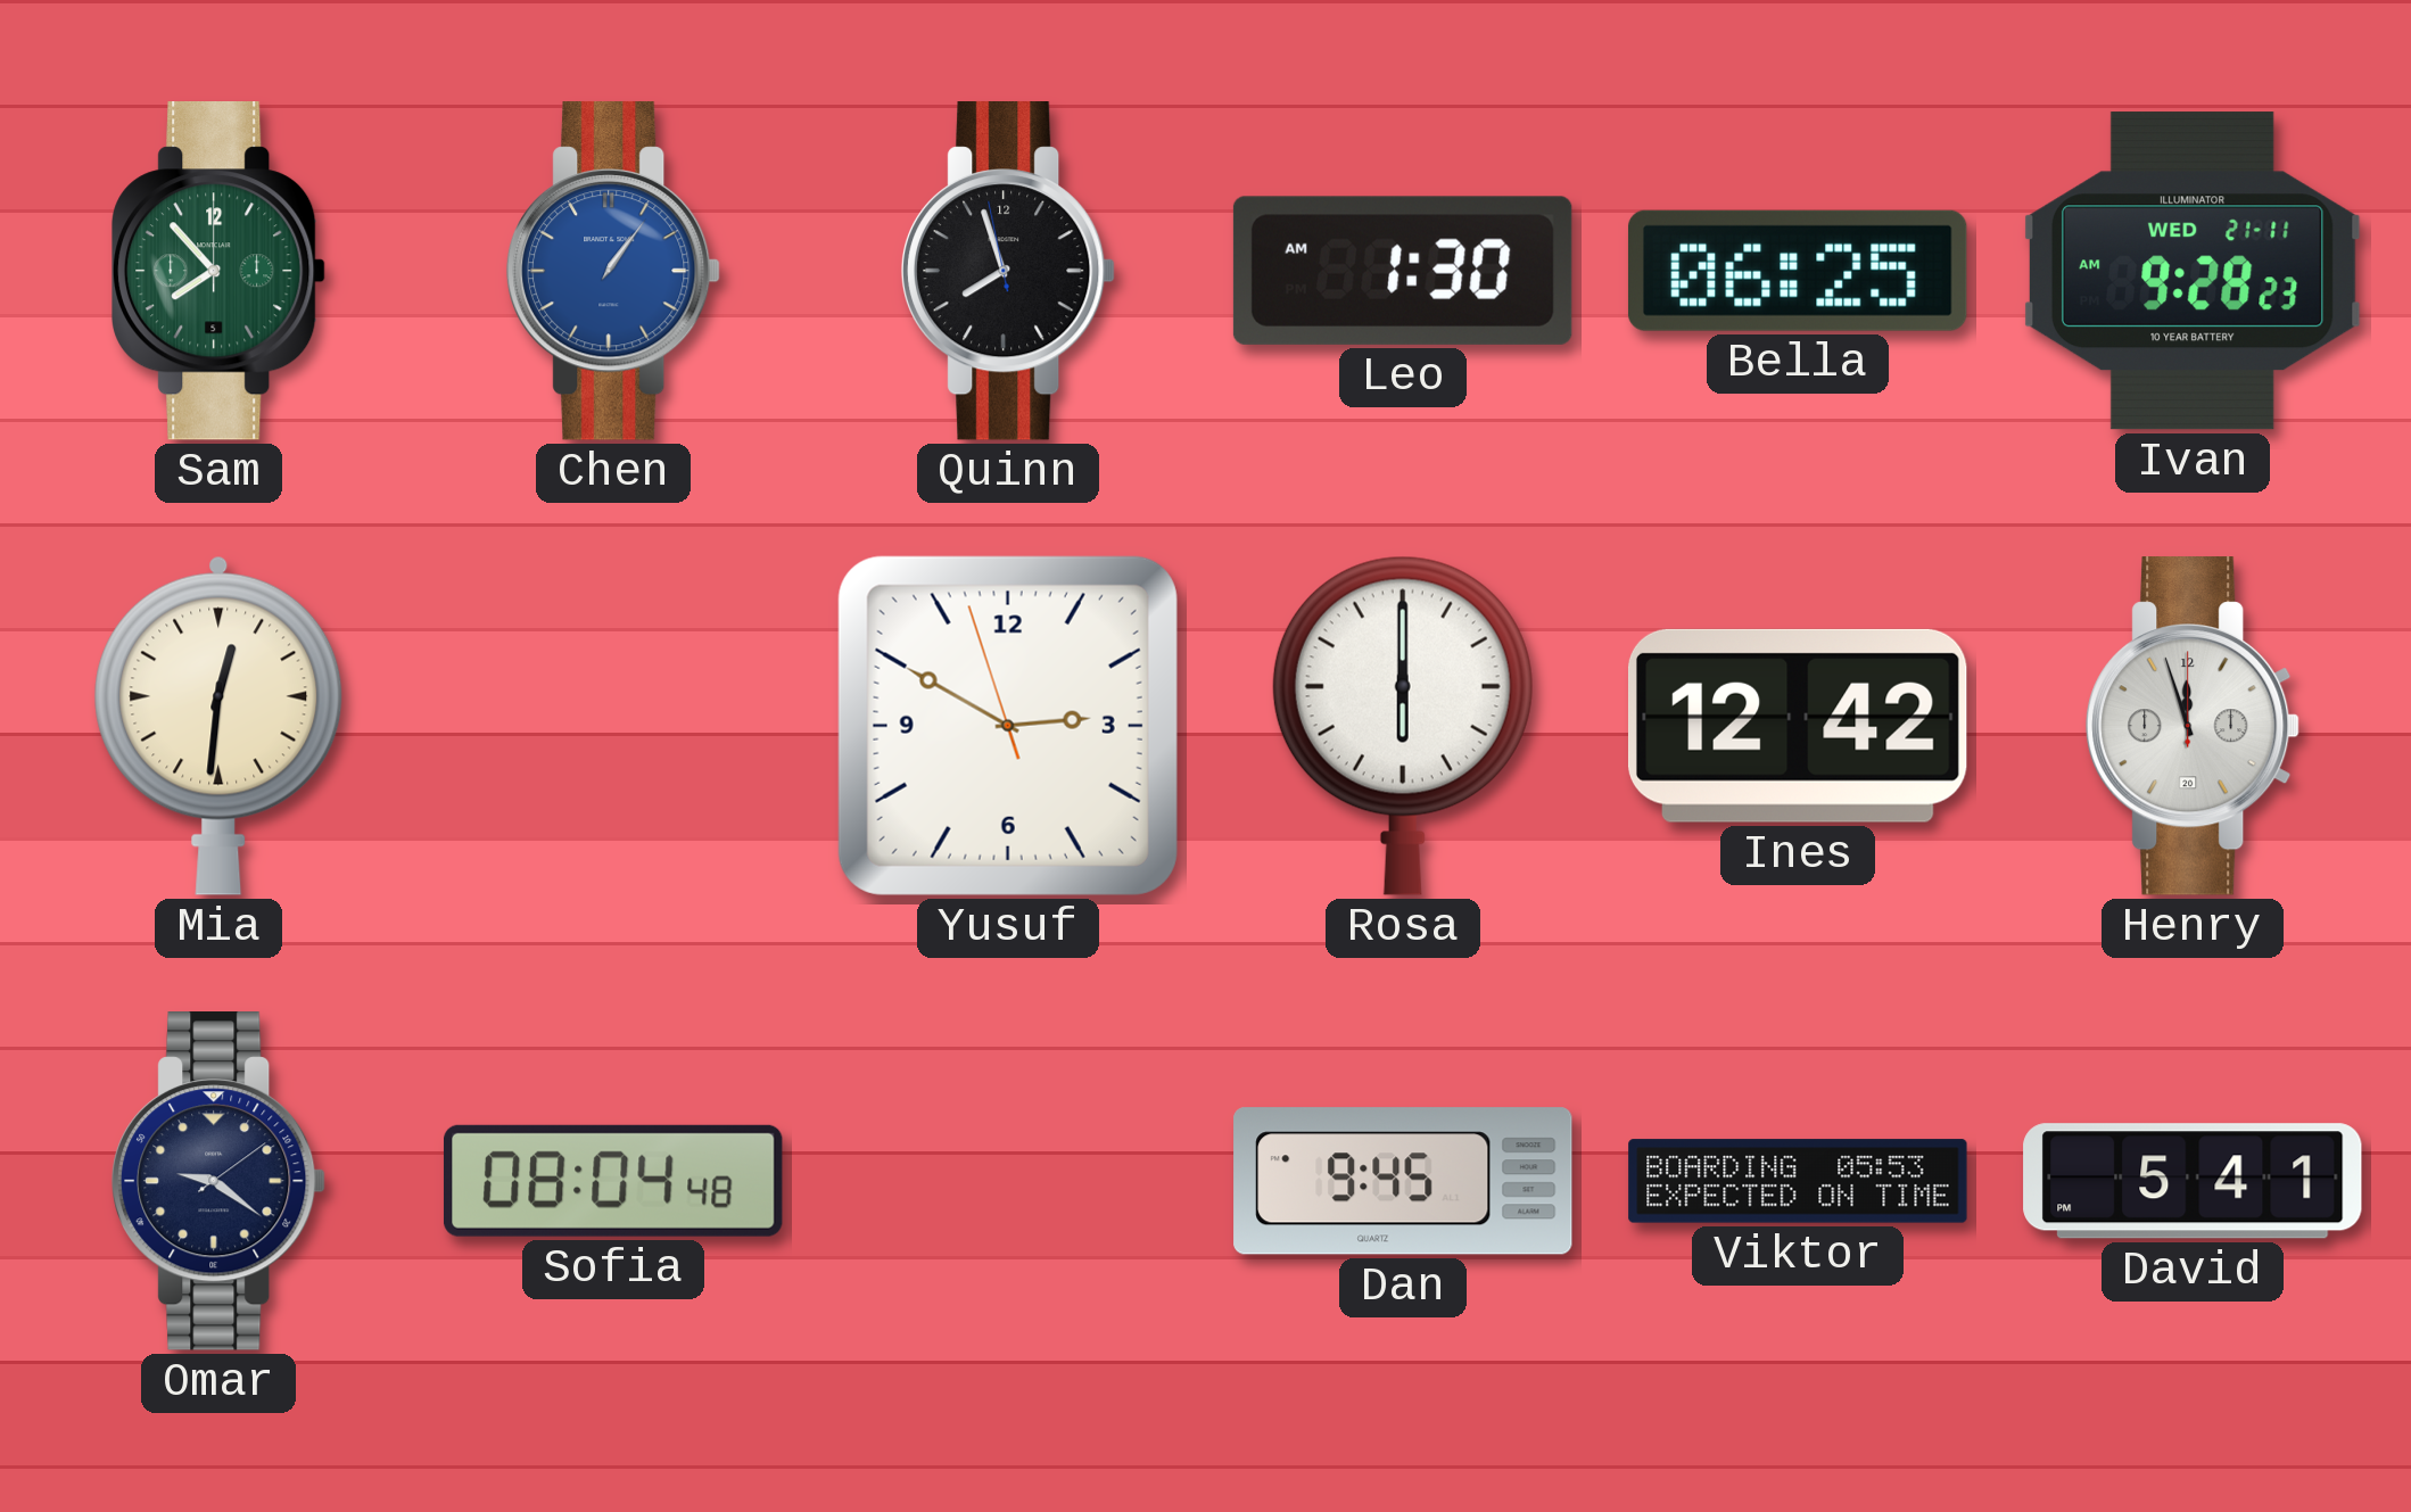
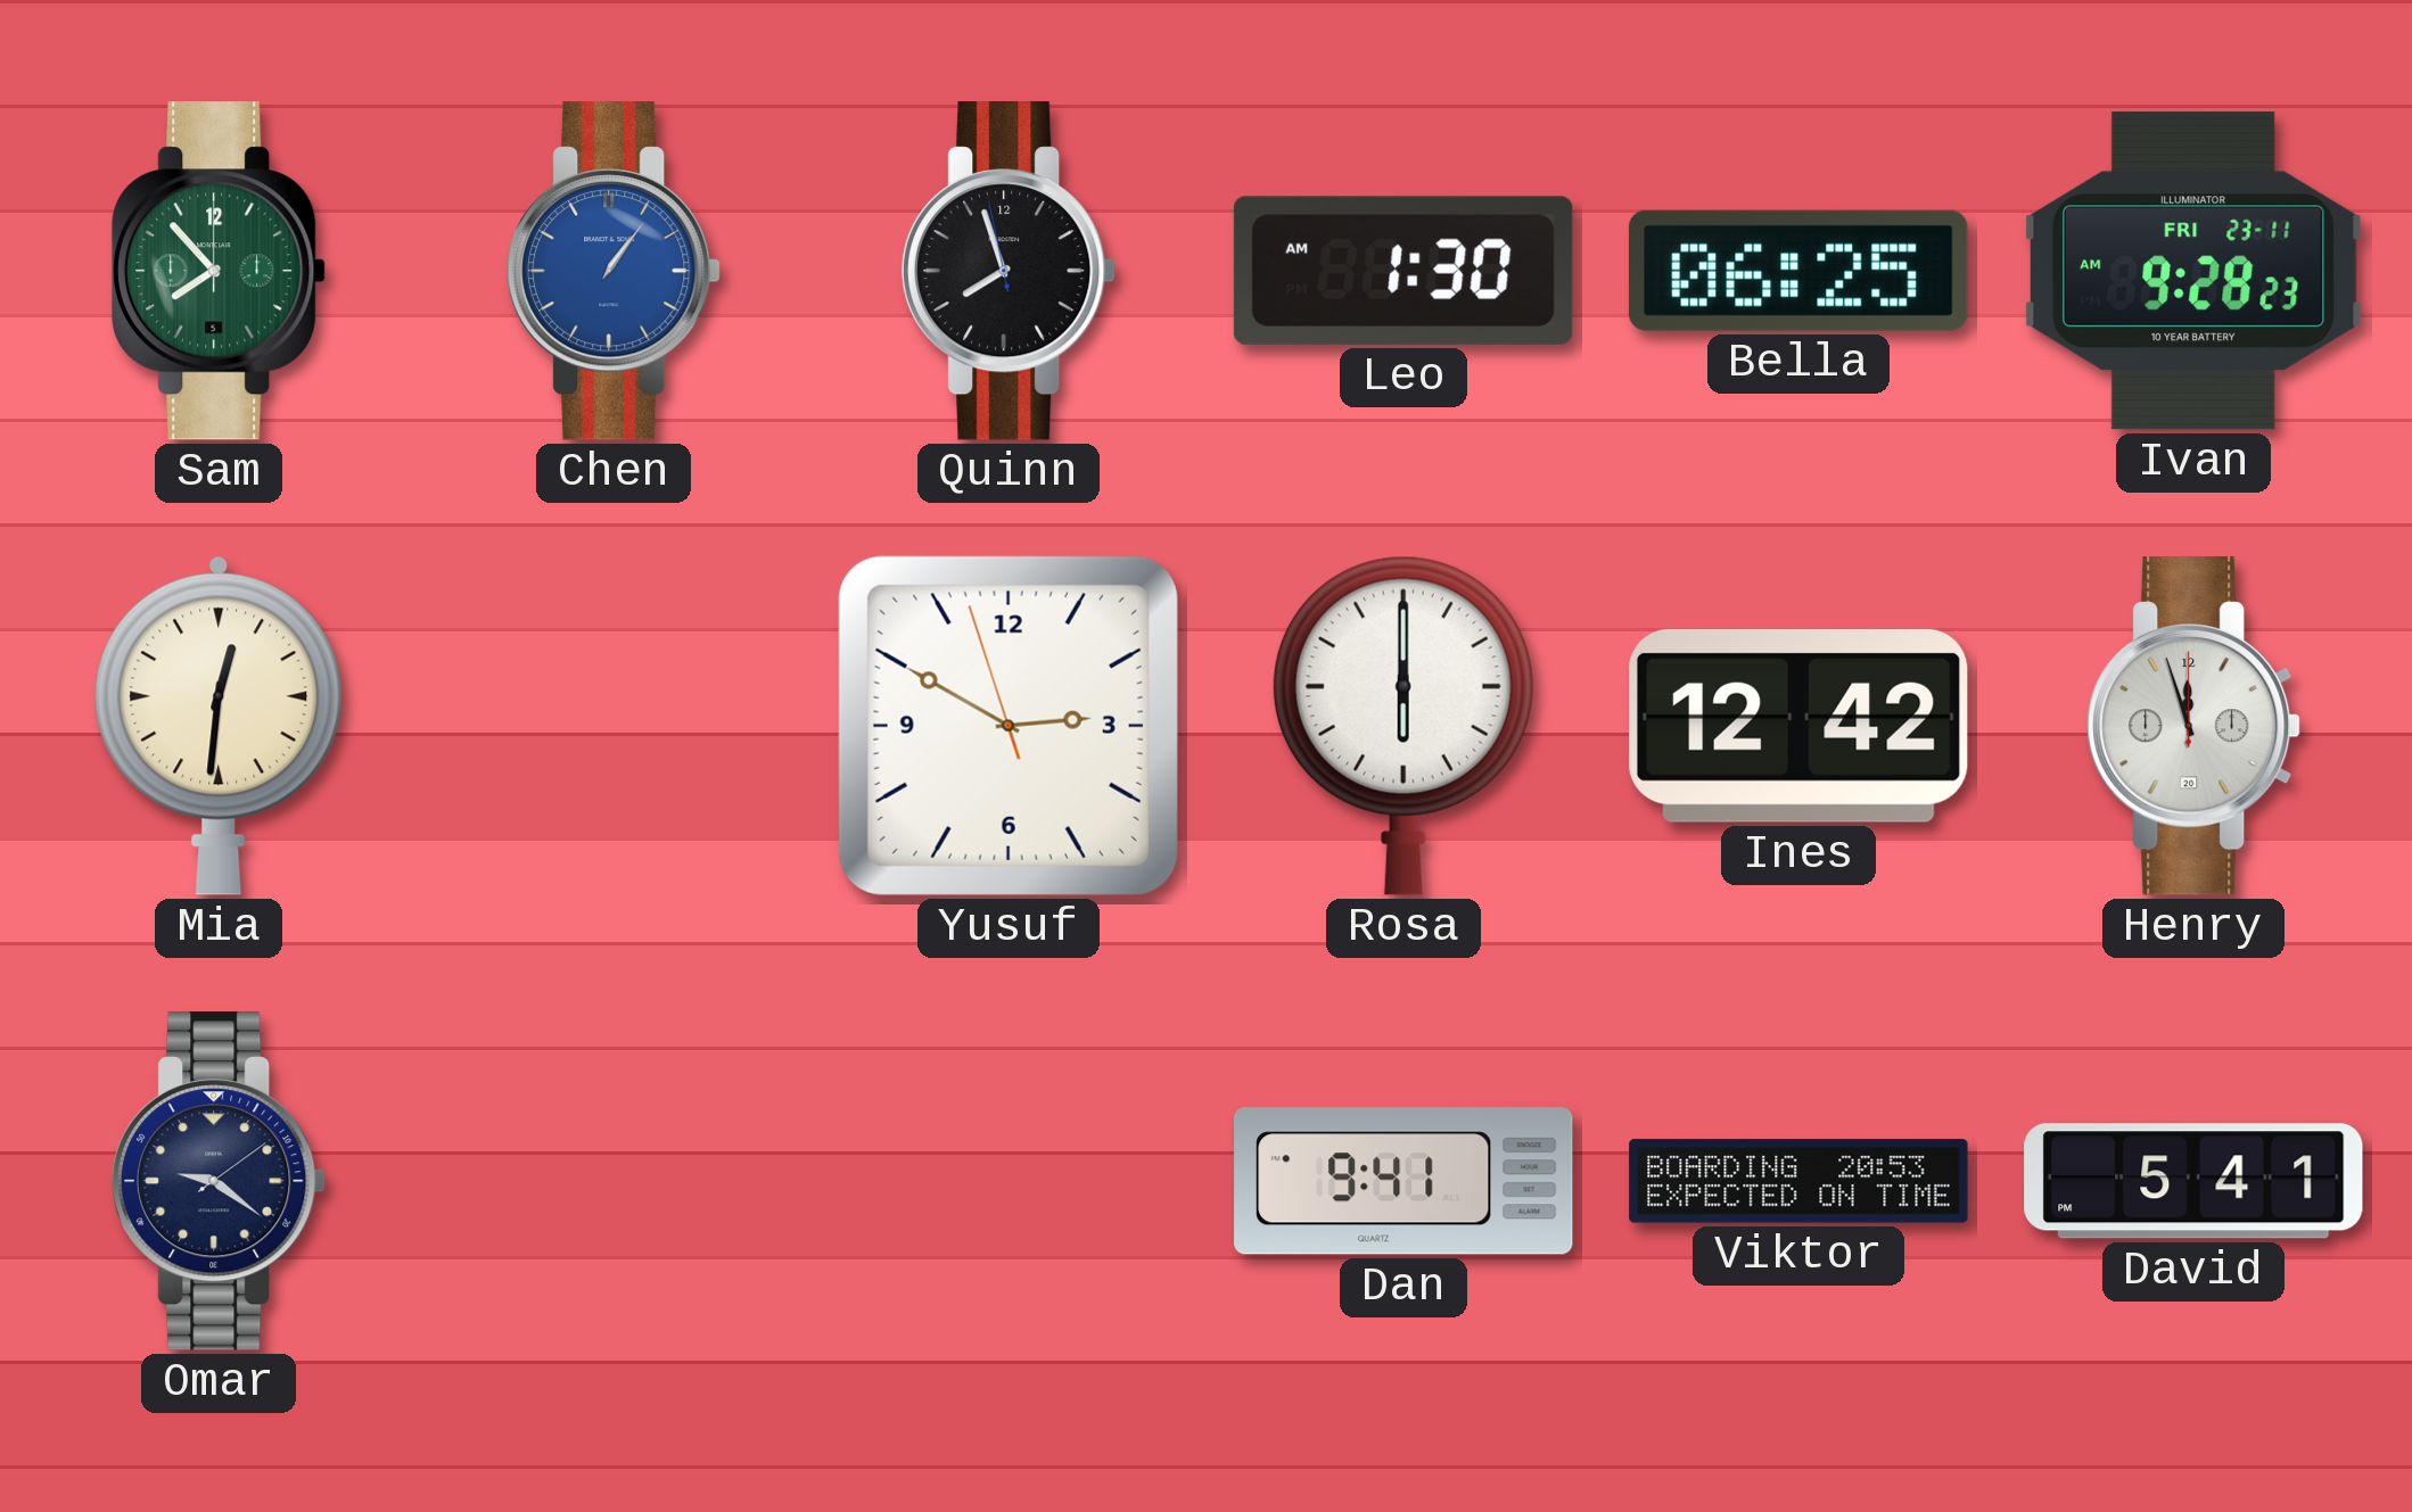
Ivan date: WED 21-11 -> FRI 23-11 (2193, 271)
Sofia: 08:04 -> none (613, 1181)
Dan: 9:45 -> 9:41 (1403, 1181)
Viktor: 05:53 -> 20:53 (1798, 1181)
